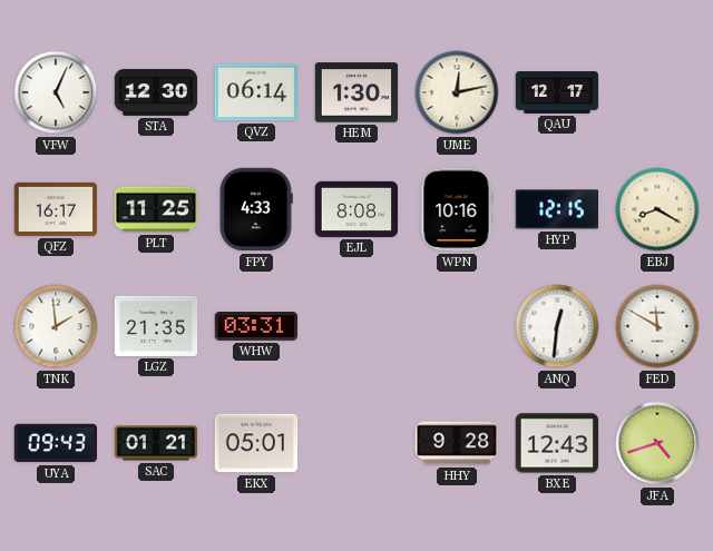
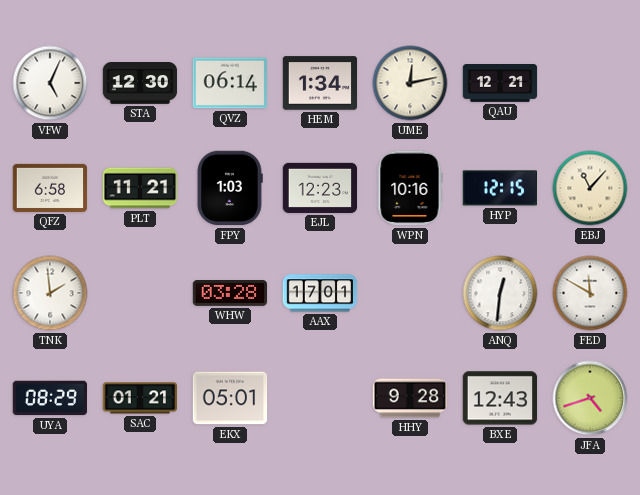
HEM: 1:30 -> 1:34 (320, 83)
QAU: 12:17 -> 12:21 (500, 84)
QFZ: 16:17 -> 6:58 (50, 188)
PLT: 11:25 -> 11:21 (140, 188)
FPY: 4:33 -> 1:03 (230, 188)
EJL: 8:08 -> 12:23 (320, 188)
EBJ: 8:20 -> 11:07 (590, 188)
LGZ: 21:35 -> none (156, 326)
WHW: 03:31 -> 03:28 (230, 294)
AAX: none -> 17:01 (320, 293)
UYA: 09:43 -> 08:29 (49, 398)
